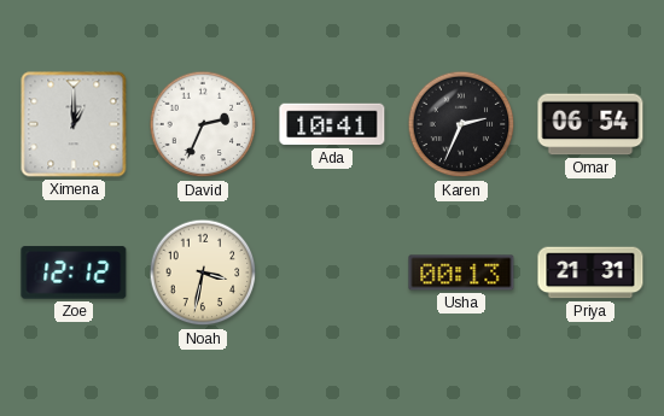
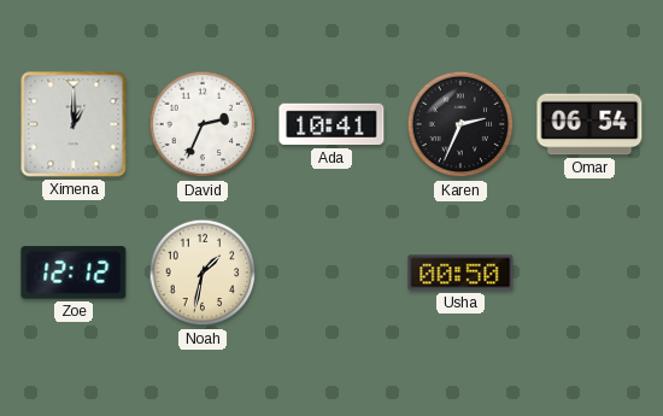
Noah: 3:32 -> 1:32 (203, 273)
Usha: 00:13 -> 00:50 (460, 273)
Priya: 21:31 -> none (590, 273)
